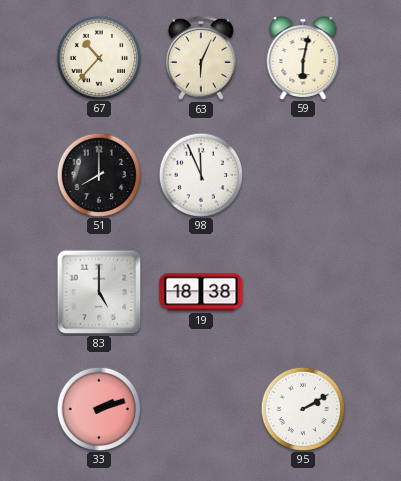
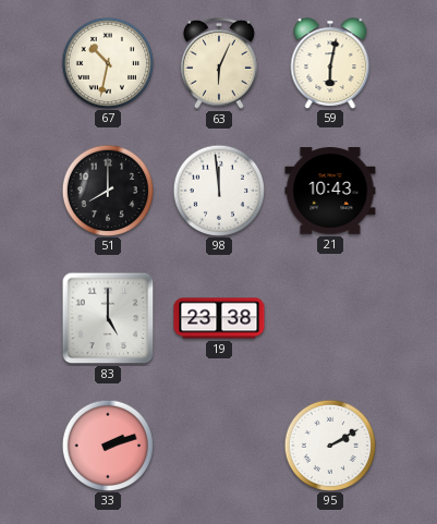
67: 10:37 -> 10:32 (107, 62)
98: 11:56 -> 11:59 (218, 190)
21: none -> 10:43 (330, 191)
19: 18:38 -> 23:38 (219, 318)
